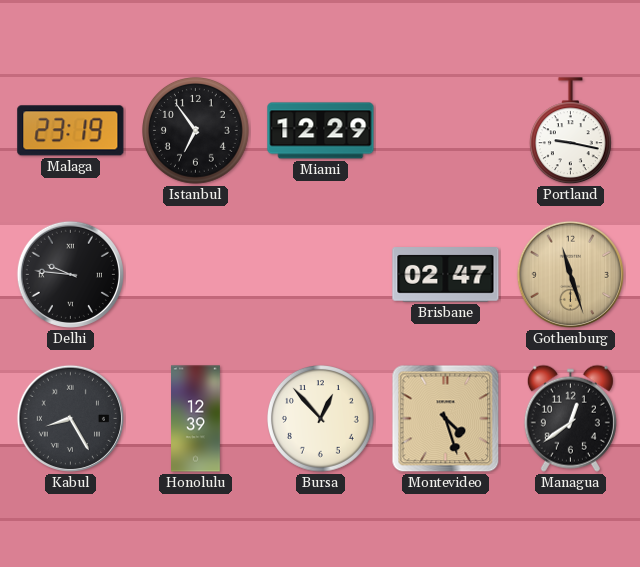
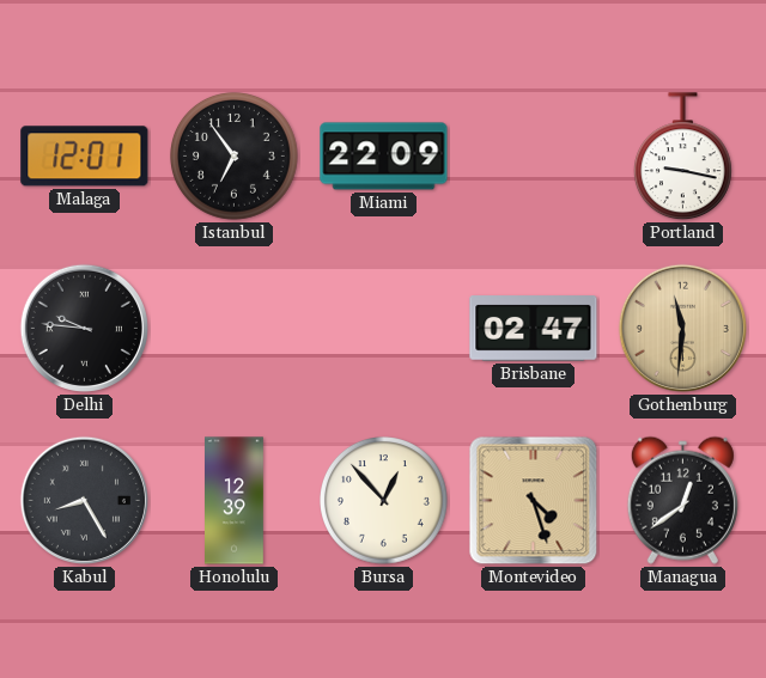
Malaga: 23:19 -> 12:01 (85, 157)
Miami: 12:29 -> 22:09 (384, 157)
Gothenburg: 11:27 -> 11:31 (682, 328)
